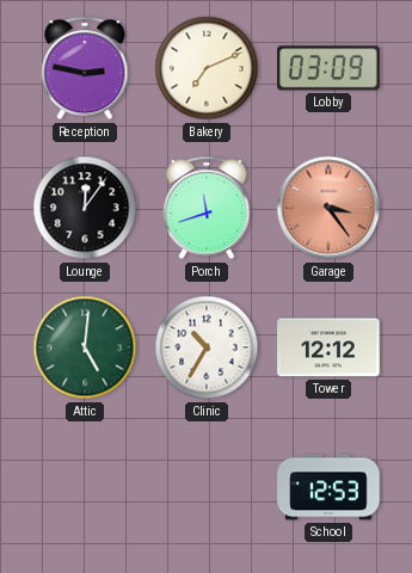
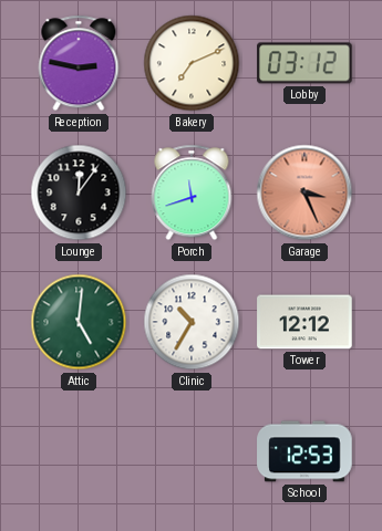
Lobby: 03:09 -> 03:12 (304, 63)
Garage: 3:24 -> 3:26 (304, 192)
